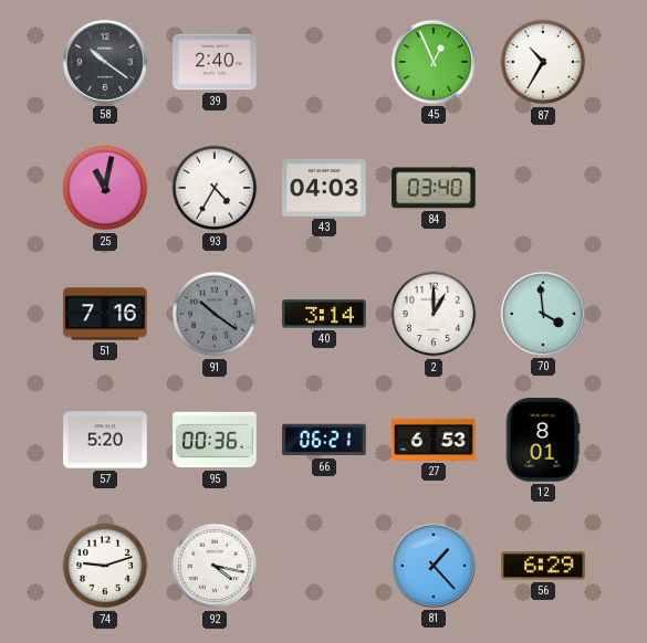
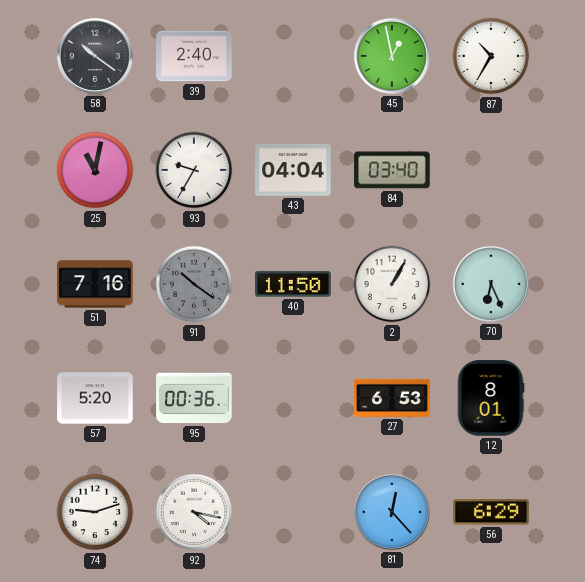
45: 12:56 -> 12:58 (392, 56)
93: 4:35 -> 9:35 (194, 170)
43: 04:03 -> 04:04 (293, 171)
40: 3:14 -> 11:50 (293, 284)
2: 1:00 -> 1:05 (392, 284)
70: 3:59 -> 6:26 (491, 284)
66: 06:21 -> none (324, 440)
81: 1:23 -> 12:23 (392, 512)
